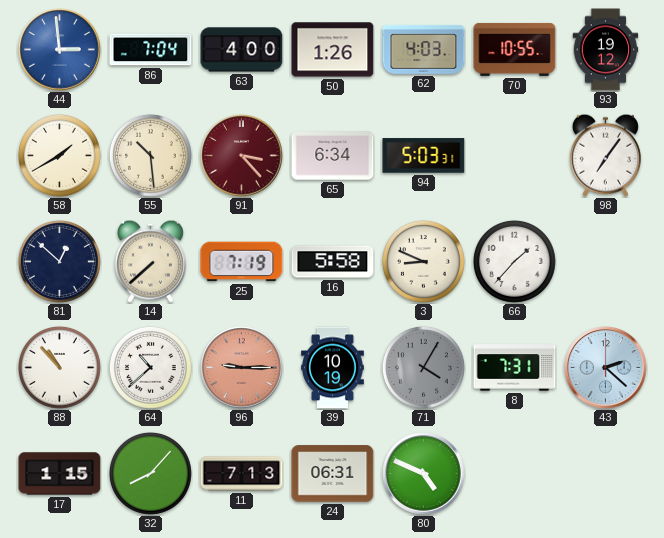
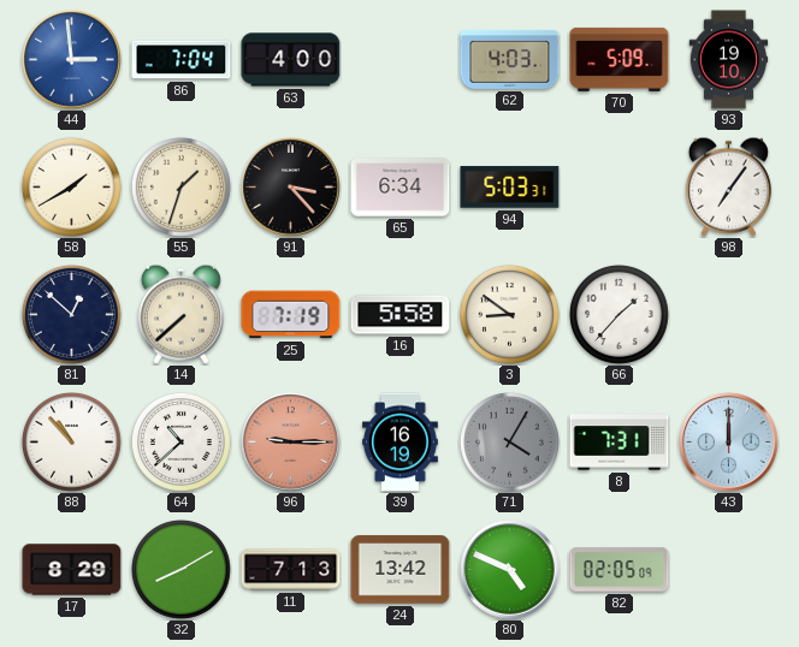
50: 1:26 -> none (333, 50)
70: 10:55 -> 5:09 (620, 59)
93: 19:12 -> 19:10 (729, 60)
55: 10:29 -> 1:33 (180, 186)
91 dial: burgundy -> black (291, 188)
3: 8:49 -> 8:51 (509, 314)
39: 10:19 -> 16:19 (401, 443)
43: 2:22 -> 12:00 (729, 443)
17: 1:15 -> 8:29 (72, 570)
32: 8:07 -> 8:10 (180, 569)
24: 06:31 -> 13:42 (401, 570)
82: none -> 02:05 (620, 570)
